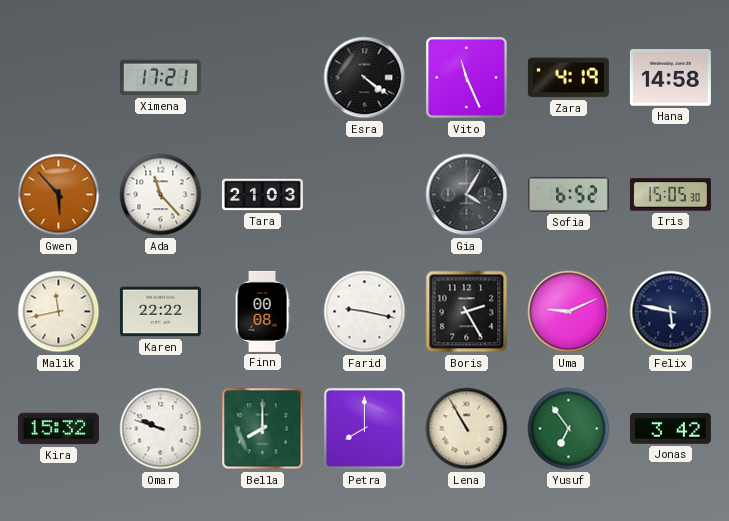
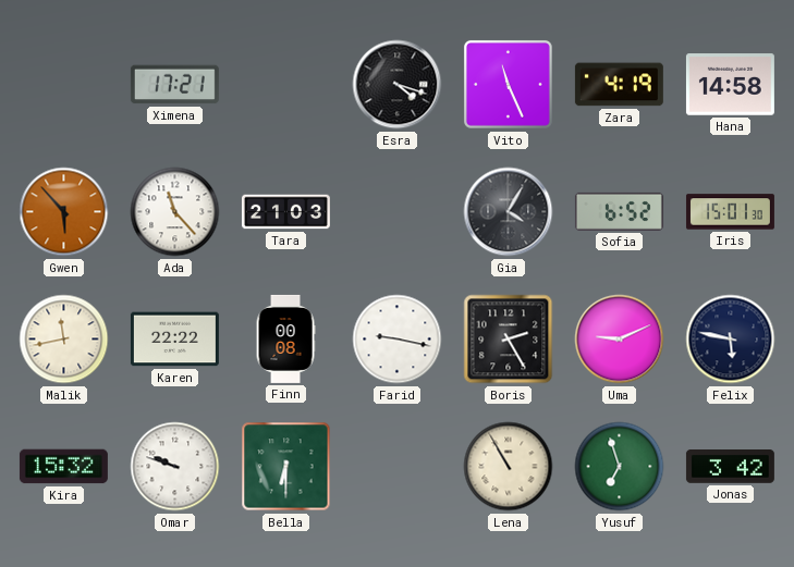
Esra: 4:21 -> 4:18 (398, 85)
Iris: 15:05 -> 15:01 (730, 212)
Bella: 8:00 -> 6:30 (286, 467)
Petra: 8:00 -> none (364, 428)
Yusuf: 6:54 -> 6:57 (620, 467)
